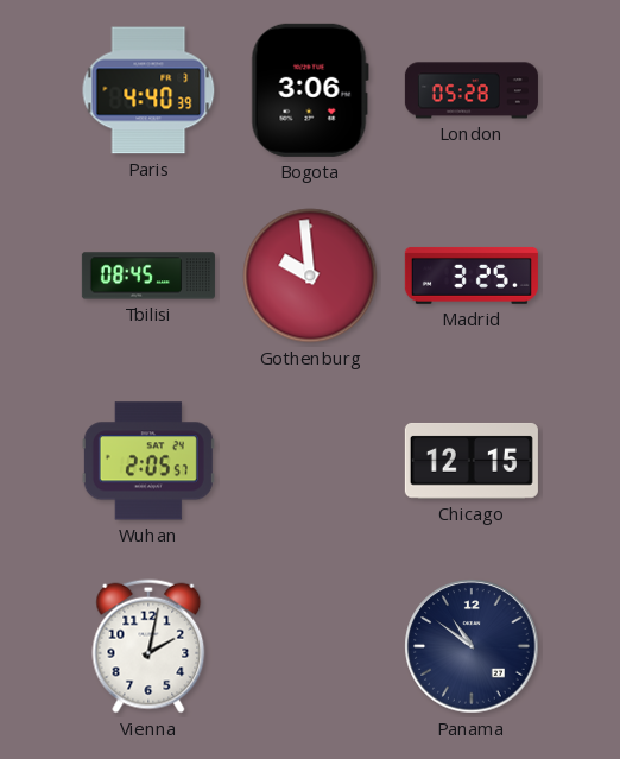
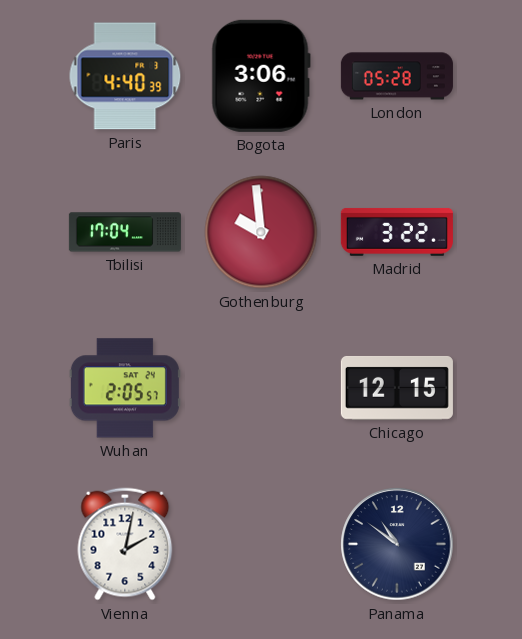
Tbilisi: 08:45 -> 17:04 (125, 232)
Madrid: 3:25 -> 3:22 (397, 232)
